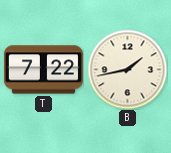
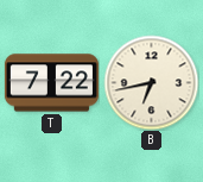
B: 1:43 -> 6:43 (151, 82)
